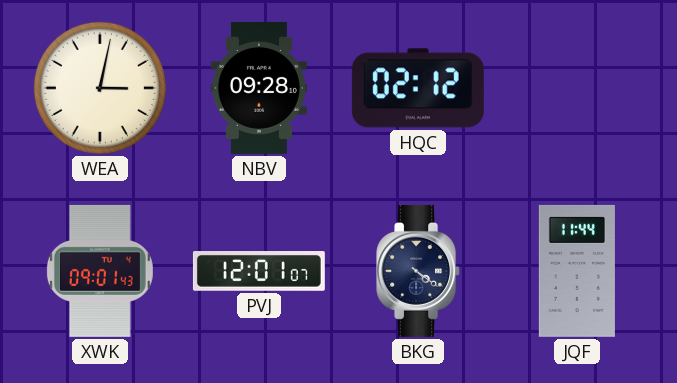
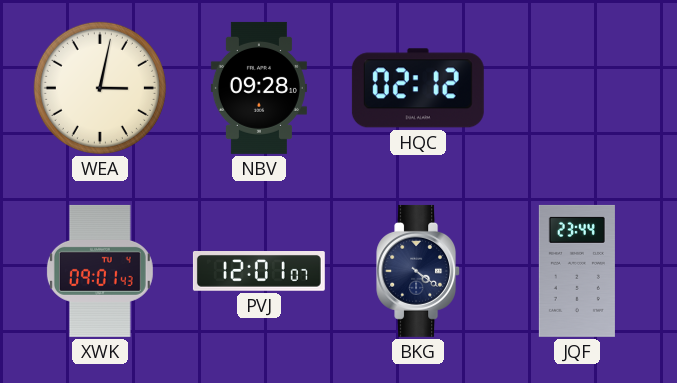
JQF: 11:44 -> 23:44 (577, 271)
